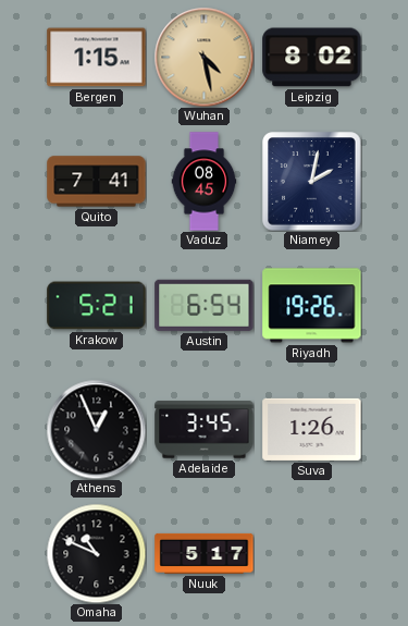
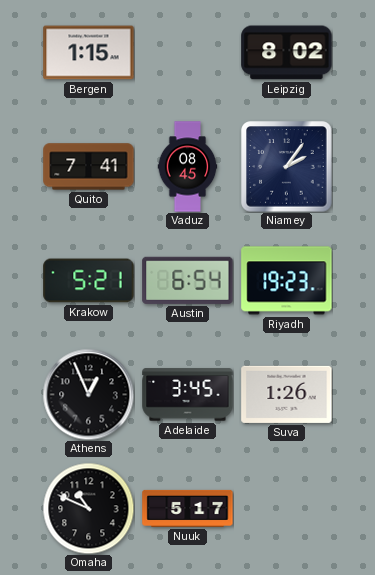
Wuhan: 4:28 -> none (203, 57)
Niamey: 2:02 -> 2:06 (287, 167)
Riyadh: 19:26 -> 19:23 (287, 281)
